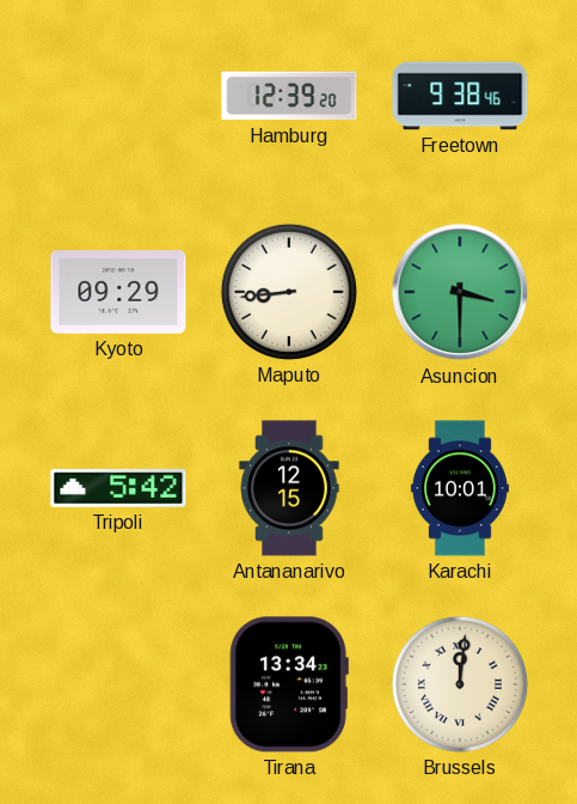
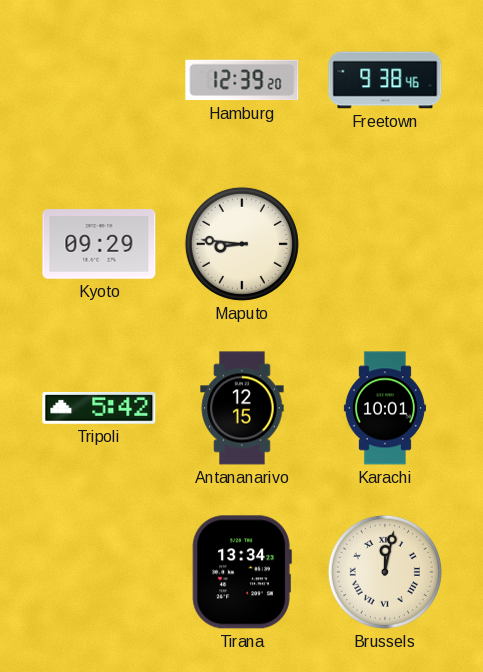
Maputo: 8:44 -> 8:46 (242, 244)
Asuncion: 3:30 -> none (460, 292)
Brussels: 12:01 -> 12:02 (385, 572)
